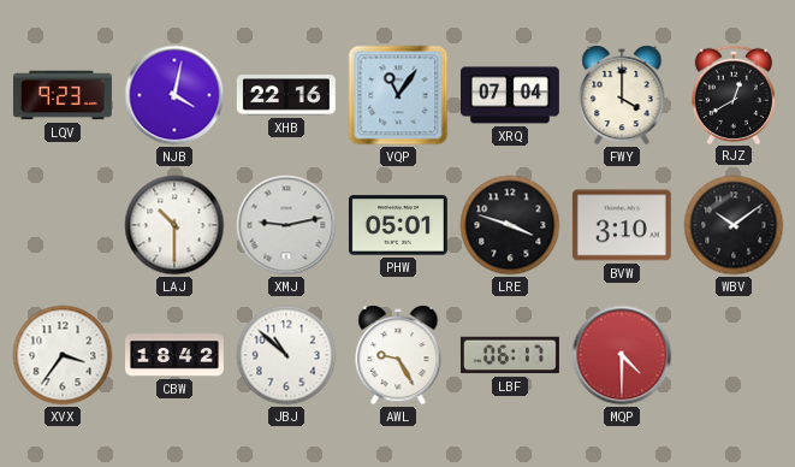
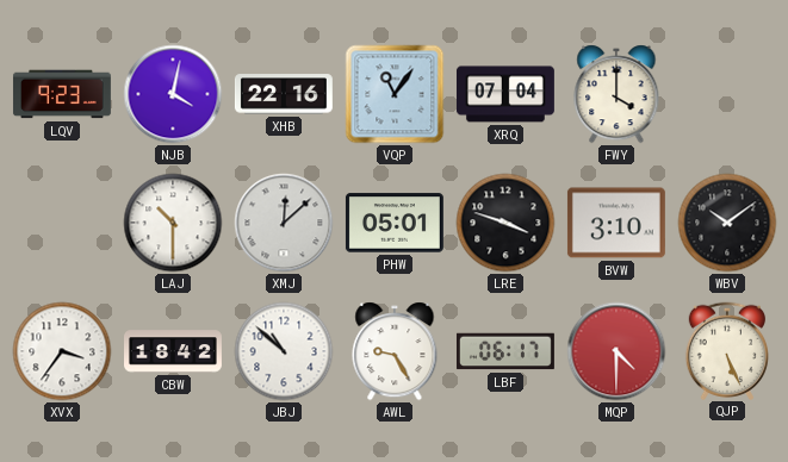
RJZ: 12:40 -> none (732, 94)
XMJ: 9:13 -> 12:08 (284, 223)
QJP: none -> 5:26 (726, 350)
